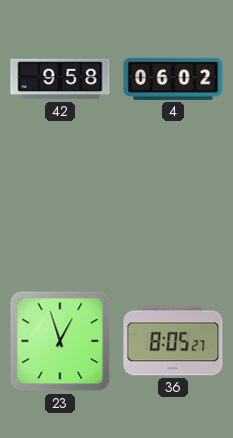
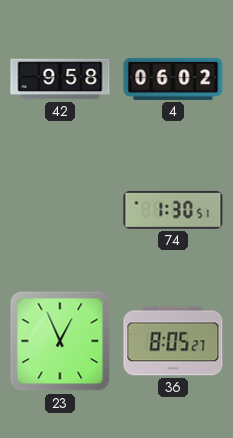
74: none -> 1:30 (173, 210)
23: 12:57 -> 12:56 (60, 341)
